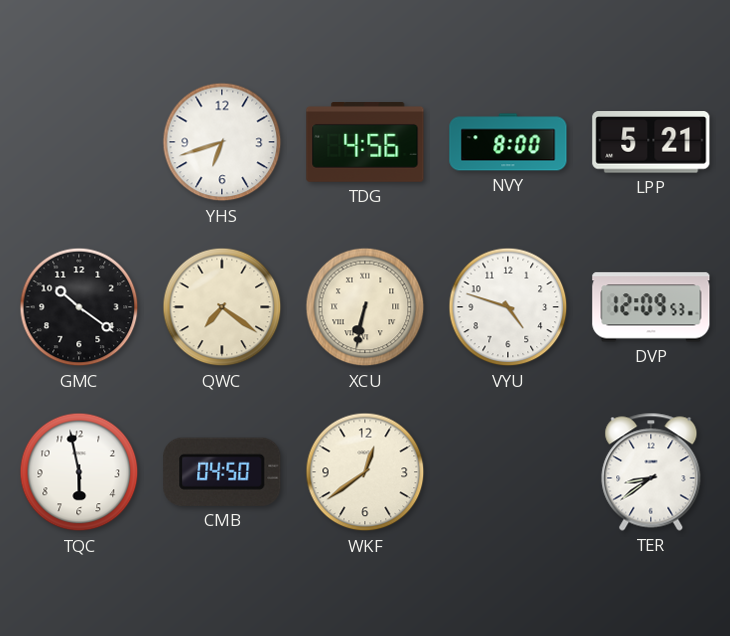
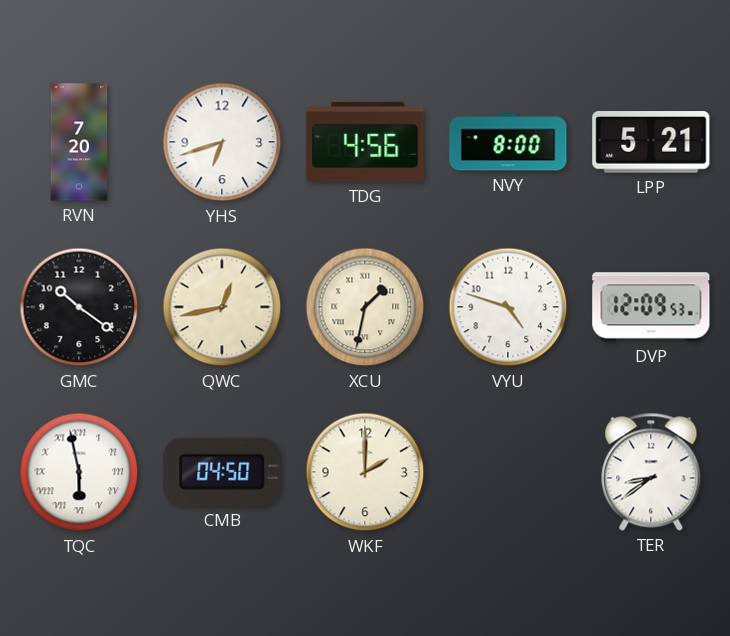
RVN: none -> 7:20 (79, 142)
QWC: 7:21 -> 12:43 (222, 307)
XCU: 6:32 -> 1:32 (365, 307)
TQC numerals: Arabic -> Roman (79, 472)
WKF: 12:39 -> 2:00 (365, 472)
